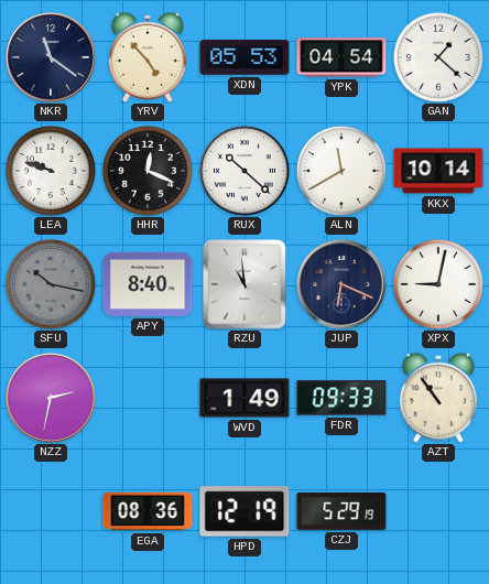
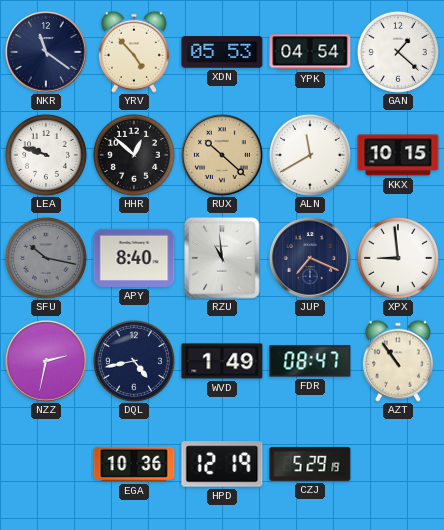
HHR: 12:19 -> 12:52 (134, 155)
RUX dial: white -> champagne (222, 155)
KKX: 10:14 -> 10:15 (398, 155)
JUP: 6:19 -> 7:19 (310, 258)
XPX: 9:02 -> 8:59 (398, 258)
DQL: none -> 4:43 (134, 361)
FDR: 09:33 -> 08:47 (310, 361)
EGA: 08:36 -> 10:36 (134, 464)
